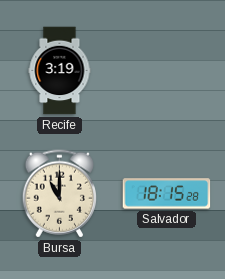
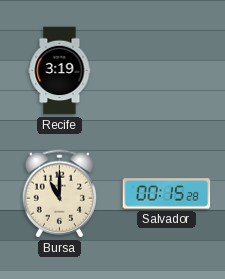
Salvador: 18:15 -> 00:15 (167, 194)
